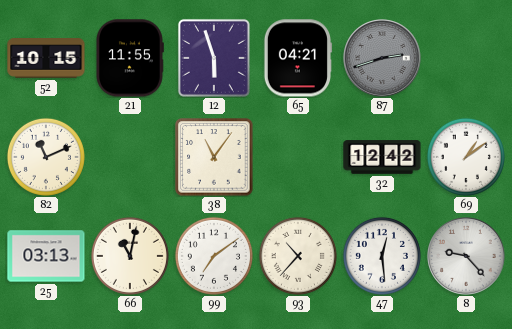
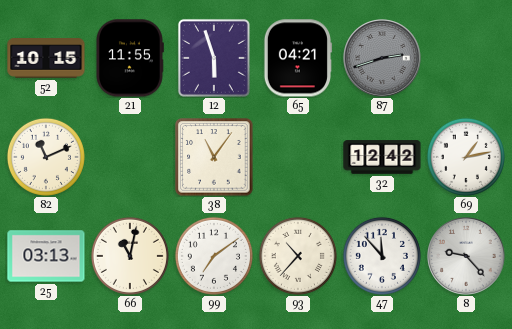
69: 1:09 -> 1:13 (466, 157)
47: 12:29 -> 11:53 (382, 256)
